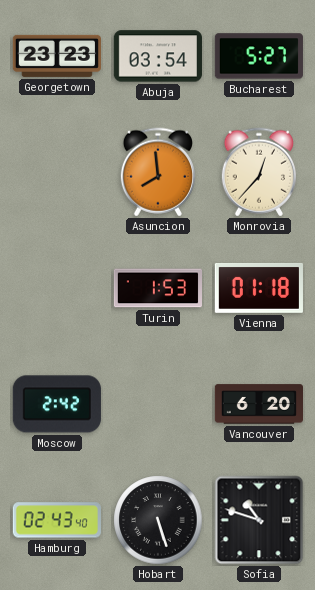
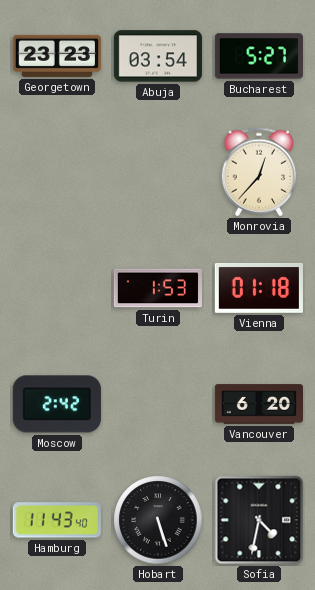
Asuncion: 7:59 -> none (158, 172)
Hamburg: 02:43 -> 11:43 (57, 520)
Sofia: 10:48 -> 4:32 (259, 520)
